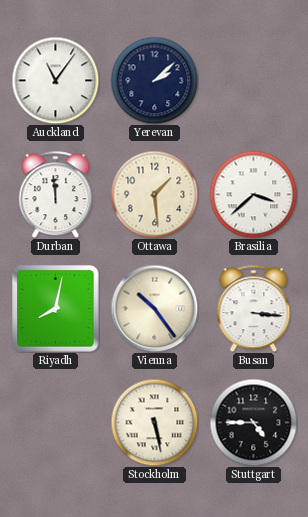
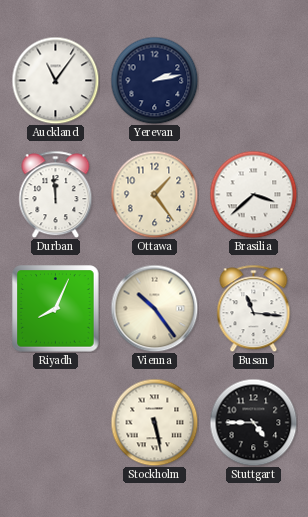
Yerevan: 2:08 -> 2:13 (154, 80)
Ottawa: 1:29 -> 1:24 (154, 194)
Riyadh: 8:02 -> 8:04 (56, 309)
Busan: 3:16 -> 11:16 (254, 308)
